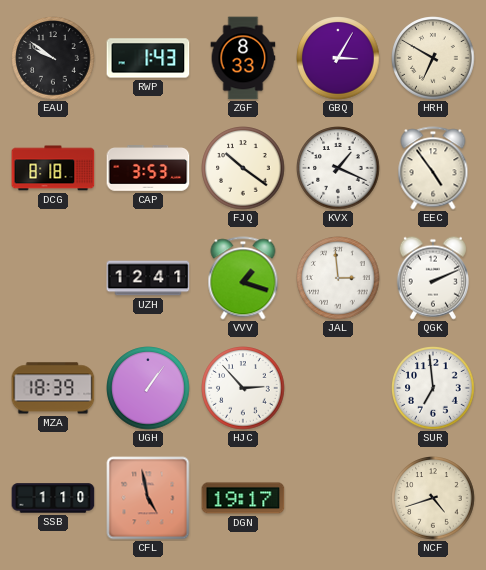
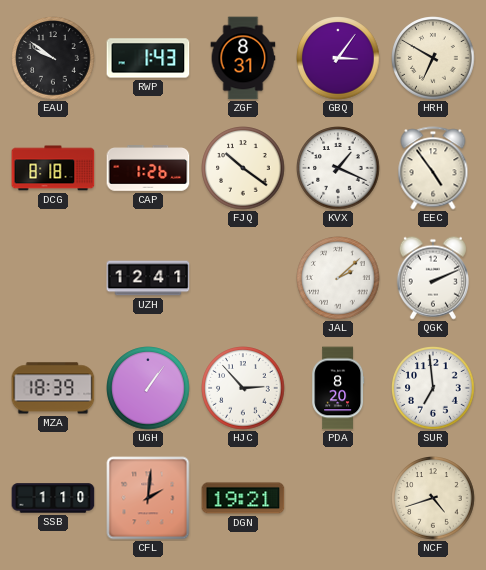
ZGF: 8:33 -> 8:31 (243, 58)
GBQ: 3:05 -> 3:06 (338, 58)
CAP: 3:53 -> 1:26 (148, 168)
VVV: 1:18 -> none (243, 278)
JAL: 2:59 -> 2:08 (338, 278)
PDA: none -> 8:20 (338, 388)
CFL: 4:58 -> 2:01 (148, 498)
DGN: 19:17 -> 19:21 (243, 498)
